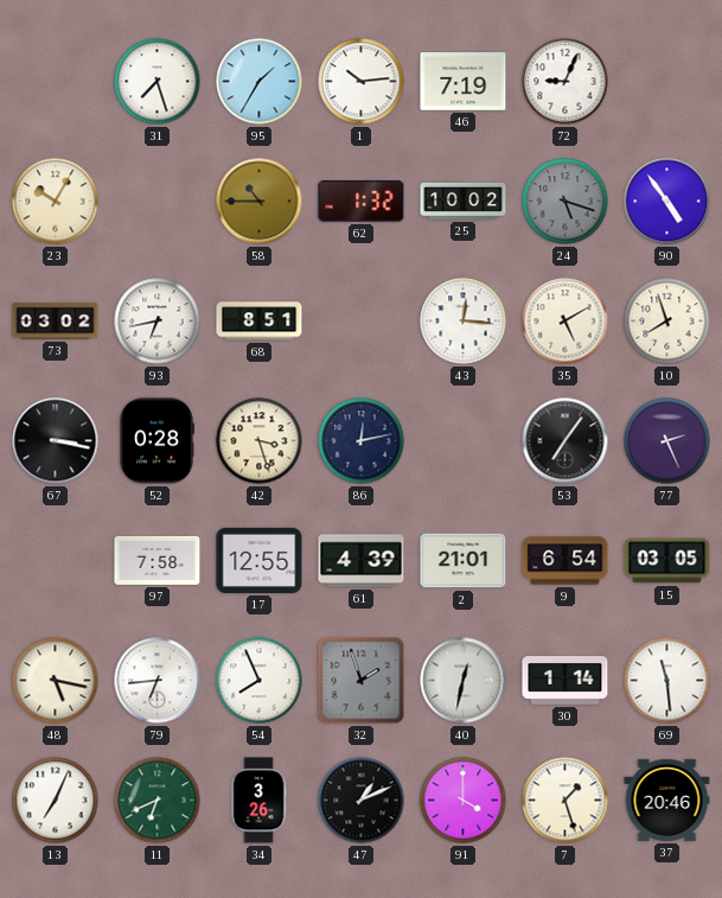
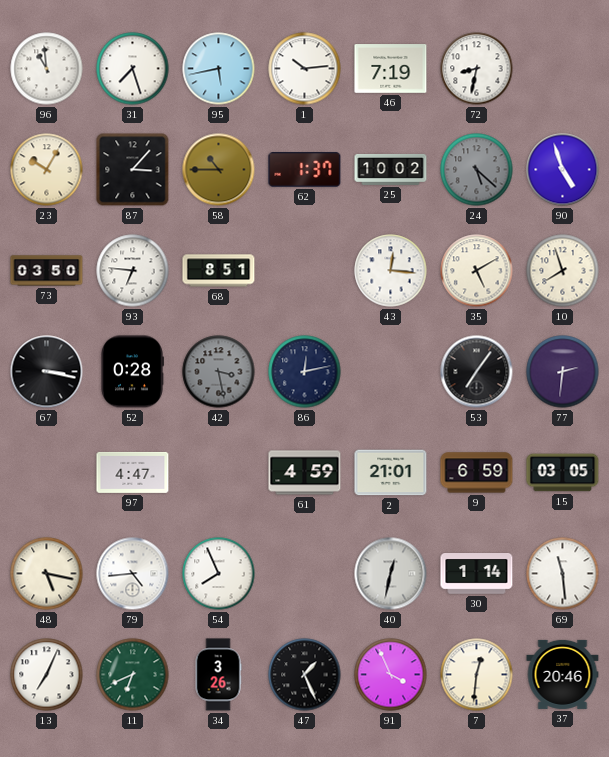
96: none -> 10:59 (47, 69)
95: 1:35 -> 5:43 (219, 69)
72: 9:04 -> 8:32 (477, 69)
87: none -> 3:07 (133, 170)
62: 1:32 -> 1:37 (305, 170)
24: 5:18 -> 5:22 (477, 170)
90: 4:54 -> 4:57 (563, 170)
73: 03:02 -> 03:50 (47, 271)
93: 6:43 -> 6:46 (133, 271)
42: 3:27 -> 3:28 (219, 372)
42 dial: cream -> grey (219, 372)
77: 2:26 -> 2:31 (563, 372)
97: 7:58 -> 4:47 (133, 472)
17: 12:55 -> none (260, 560)
61: 4:39 -> 4:59 (305, 473)
9: 6:54 -> 6:59 (477, 473)
79: 6:44 -> 4:44 (133, 574)
32: 1:57 -> none (362, 681)
47: 1:11 -> 1:26 (305, 675)
91: 4:00 -> 3:56 (391, 675)
7: 1:27 -> 12:31 (477, 675)
